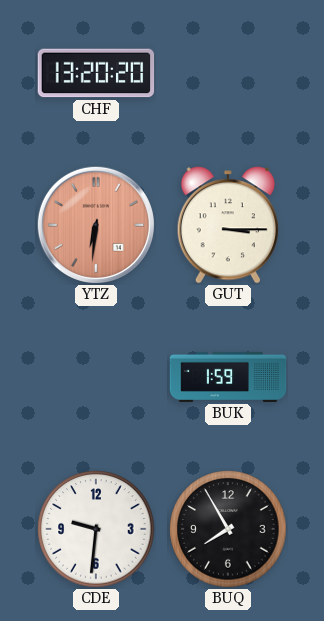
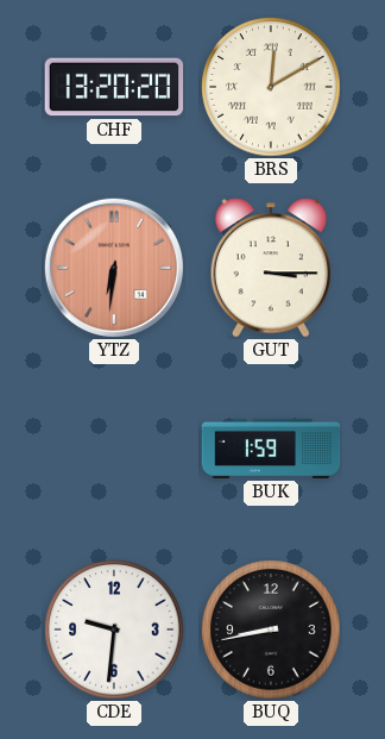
BRS: none -> 12:10 (271, 87)
BUQ: 7:55 -> 8:43 (271, 630)
